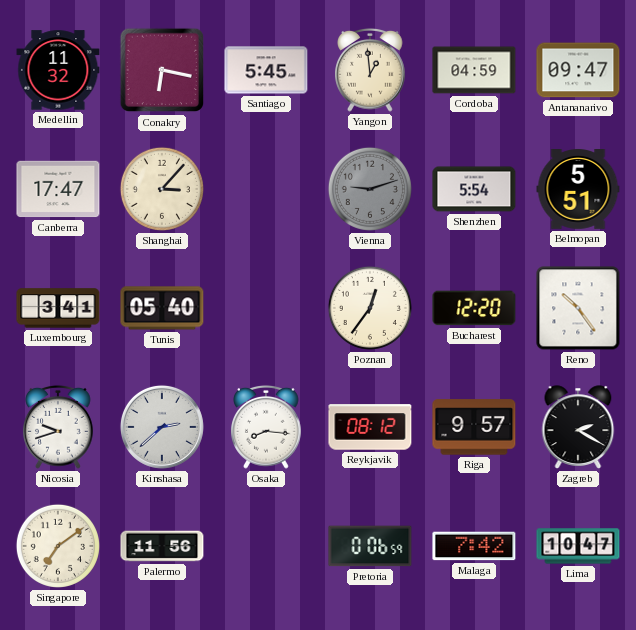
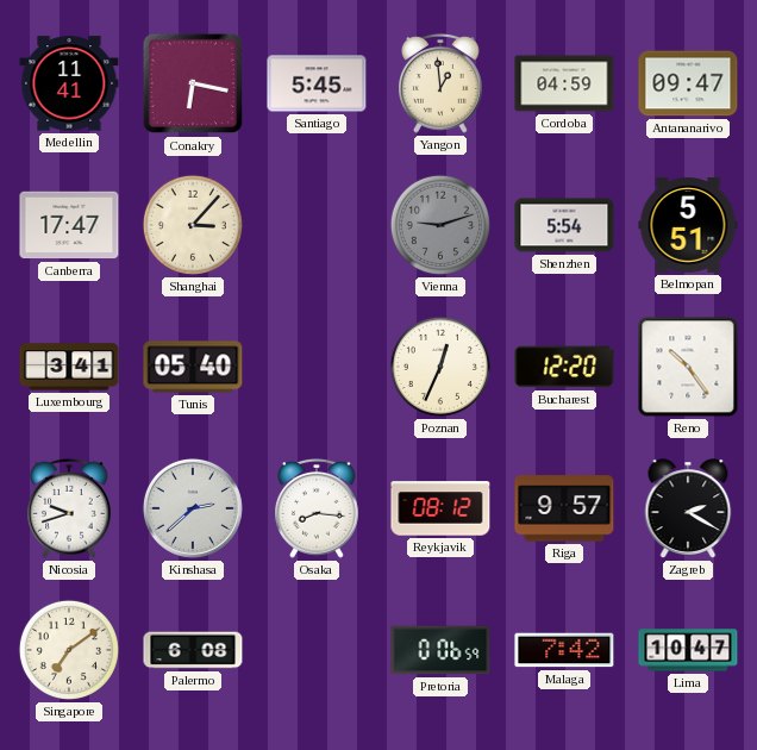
Medellin: 11:32 -> 11:41 (69, 83)
Poznan: 12:36 -> 12:34 (440, 367)
Palermo: 11:56 -> 6:08 (193, 650)
